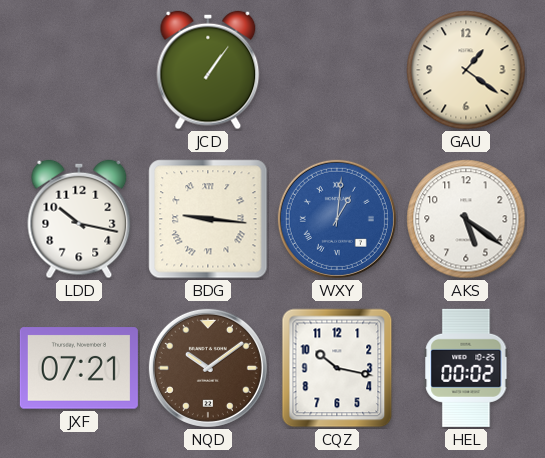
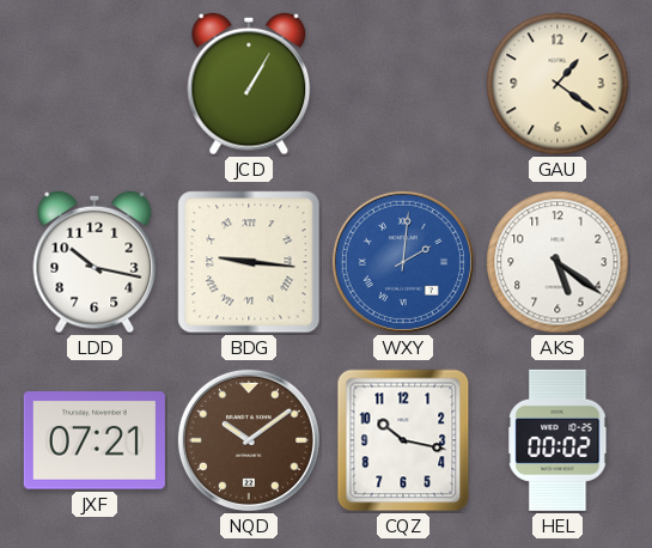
JCD: 1:06 -> 1:05 (249, 84)
WXY: 1:01 -> 2:01 (403, 262)
